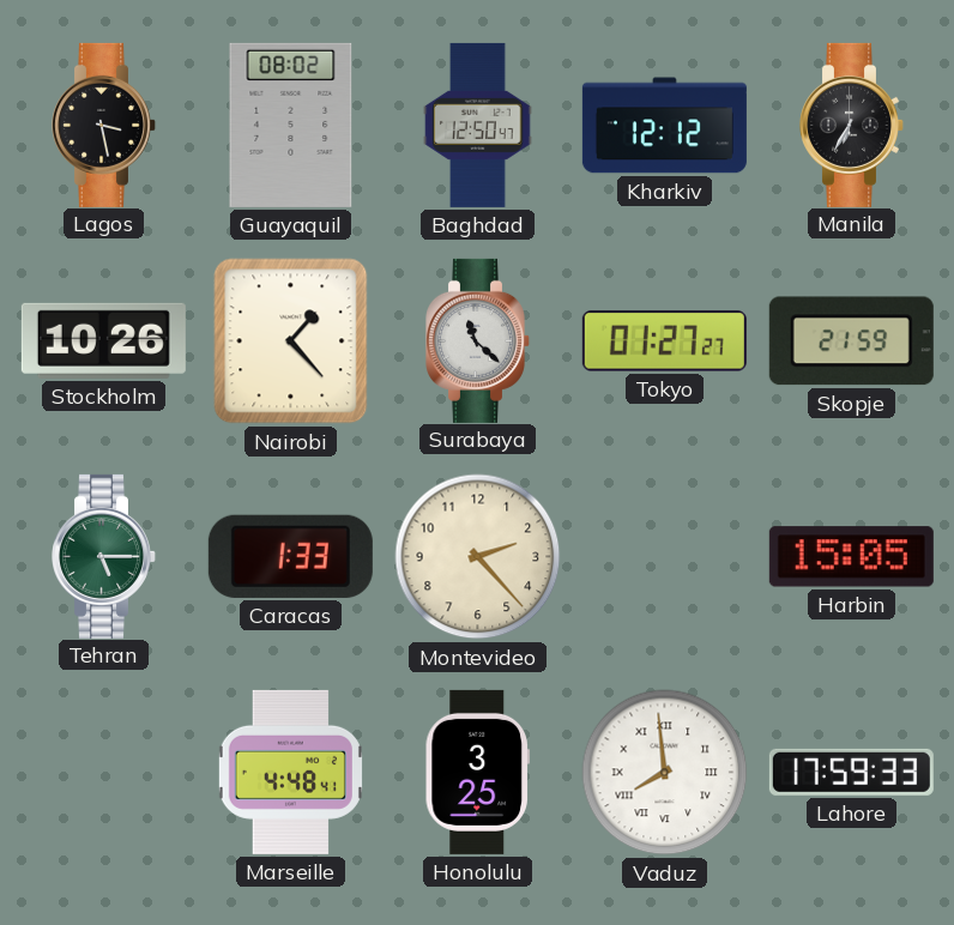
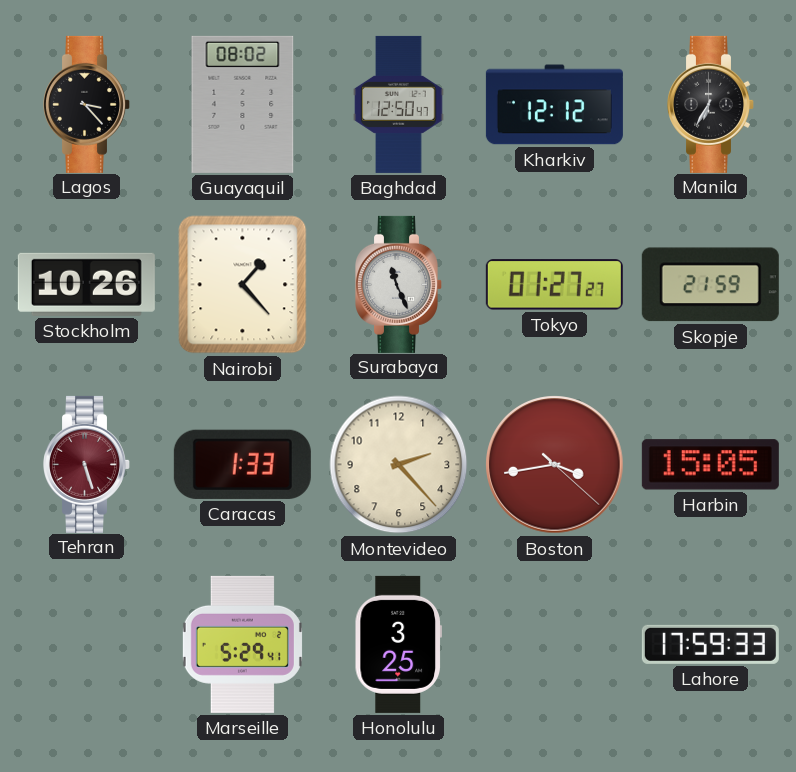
Lagos: 3:28 -> 3:23 (87, 104)
Surabaya: 11:22 -> 11:26 (399, 284)
Tehran: 5:15 -> 5:27 (87, 464)
Tehran dial: green -> burgundy (87, 464)
Boston: none -> 3:43 (555, 465)
Marseille: 4:48 -> 5:29 (242, 644)
Vaduz: 7:59 -> none (665, 773)
